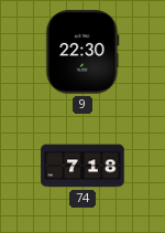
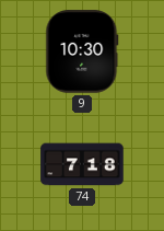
9: 22:30 -> 10:30 (82, 51)
